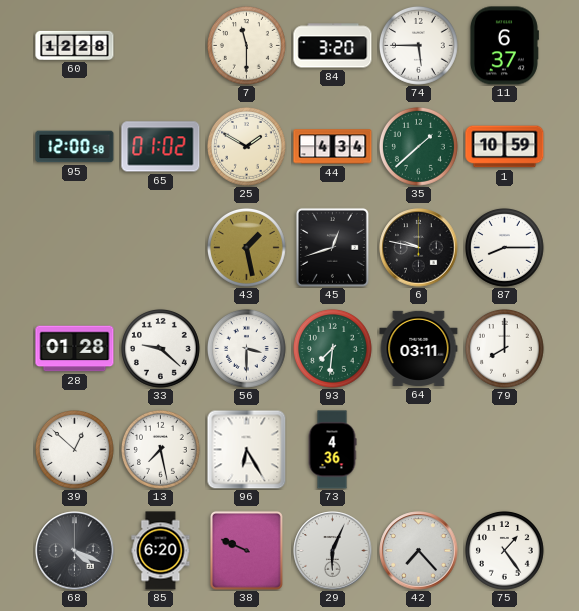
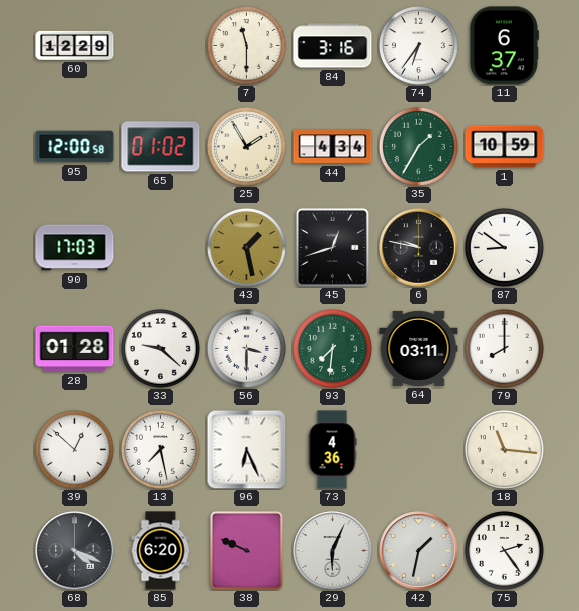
60: 12:28 -> 12:29 (75, 45)
84: 3:20 -> 3:16 (333, 46)
74: 5:45 -> 6:36 (418, 45)
25: 1:50 -> 1:55 (246, 146)
35: 1:38 -> 1:35 (418, 146)
90: none -> 17:03 (75, 248)
87: 8:15 -> 8:51 (504, 247)
96: 6:25 -> 6:26 (246, 449)
18: none -> 11:16 (504, 449)
42: 7:23 -> 1:32 (419, 551)
75: 1:24 -> 2:24 (504, 550)
